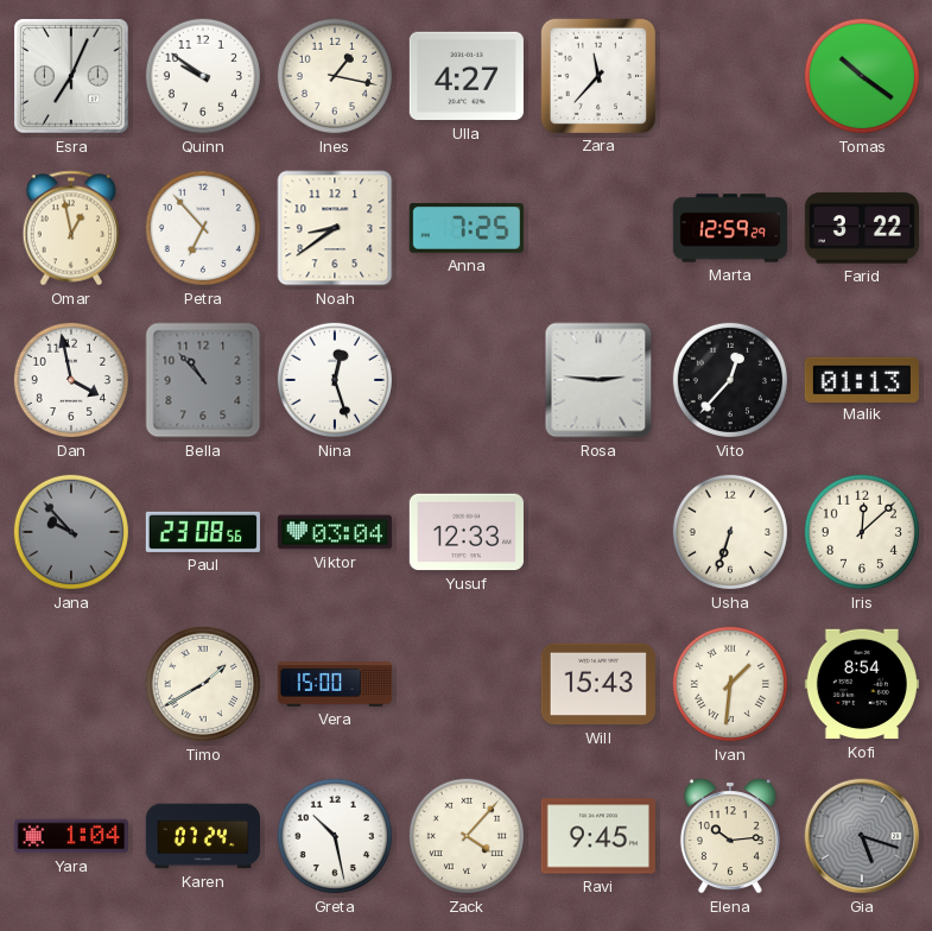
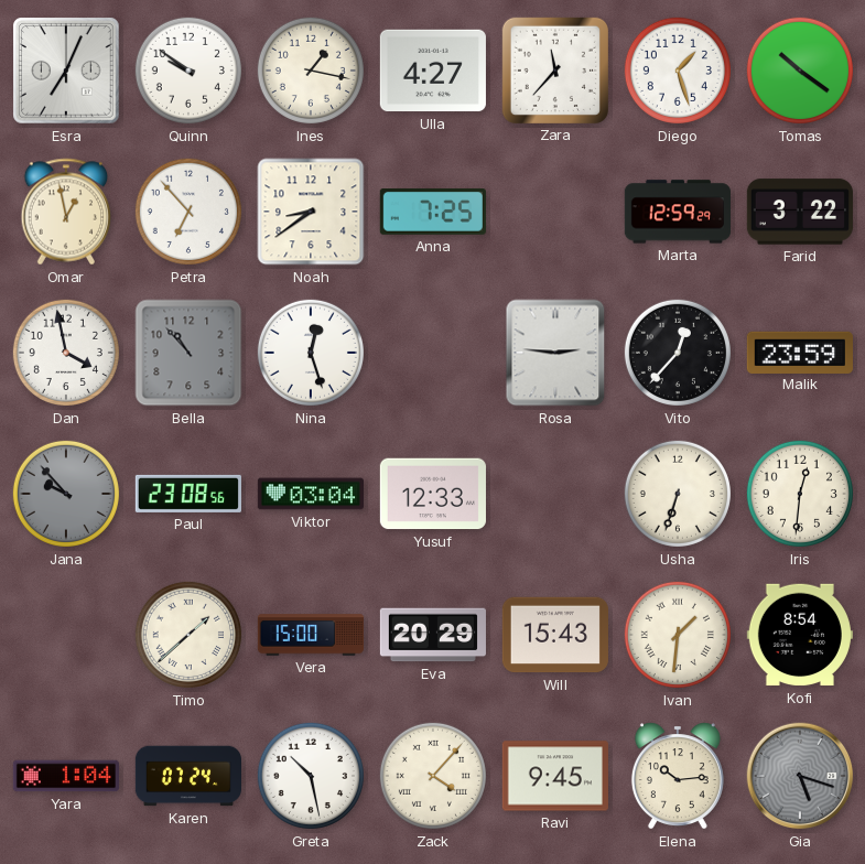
Diego: none -> 1:27 (678, 71)
Malik: 01:13 -> 23:59 (800, 352)
Iris: 12:08 -> 12:31 (800, 494)
Timo: 1:40 -> 1:38 (188, 635)
Eva: none -> 20:29 (433, 635)
